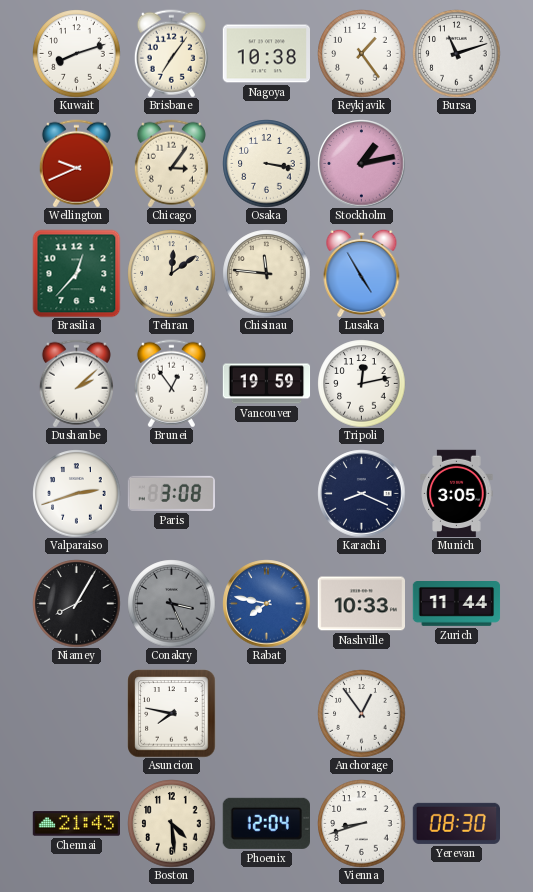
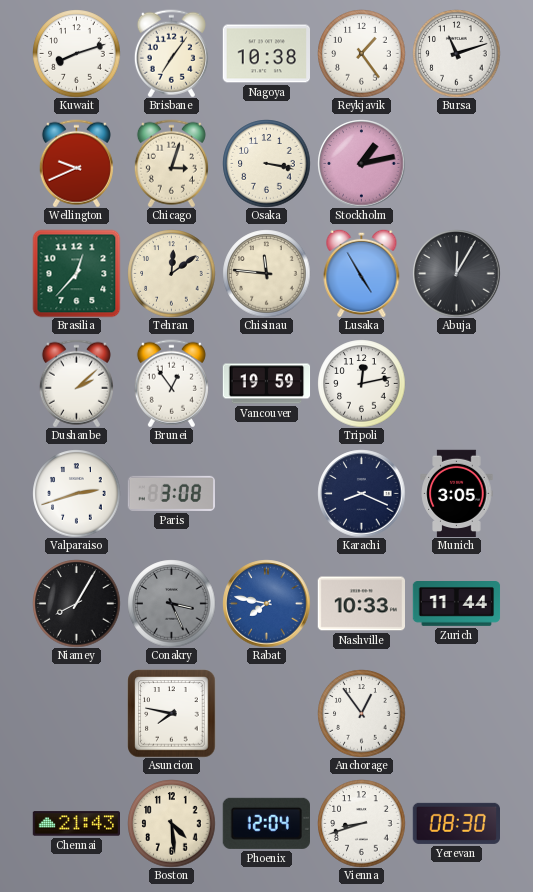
Chicago: 3:06 -> 3:03 (171, 163)
Abuja: none -> 12:05 (456, 273)
